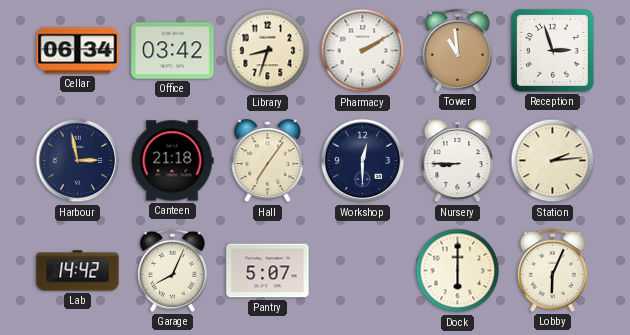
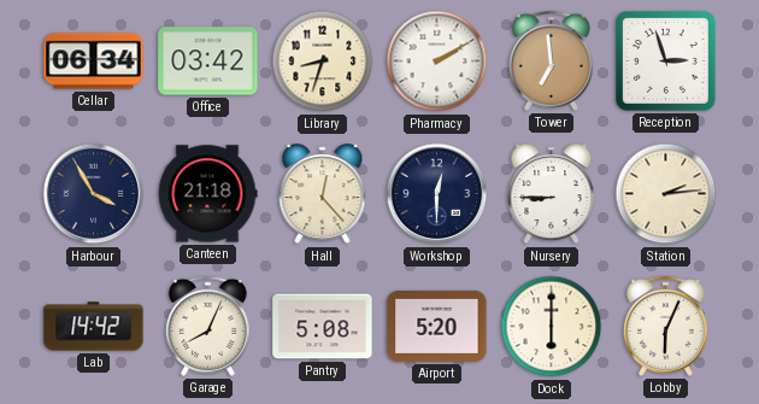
Tower: 10:59 -> 6:59 (551, 60)
Harbour: 2:58 -> 3:55 (94, 194)
Hall: 7:06 -> 12:23 (323, 194)
Pantry: 5:07 -> 5:08 (323, 327)
Airport: none -> 5:20 (437, 326)
